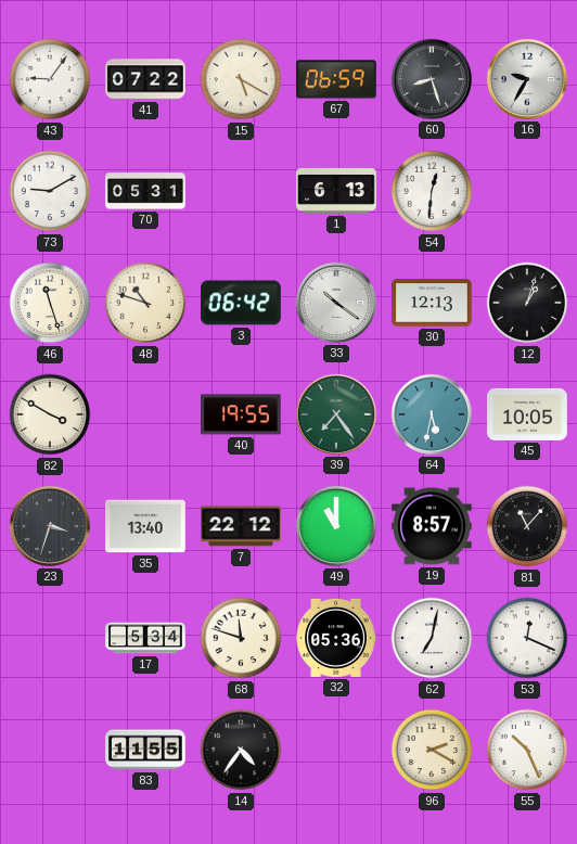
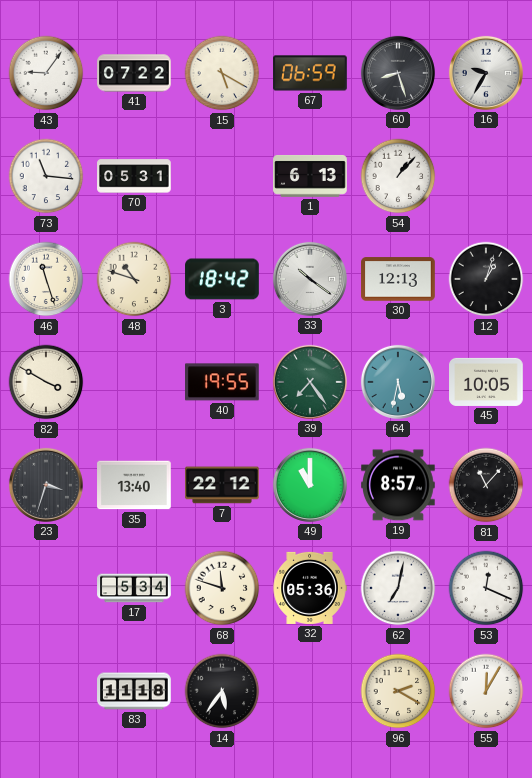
73: 9:10 -> 11:16 (46, 176)
54: 12:31 -> 1:07 (398, 176)
3: 06:42 -> 18:42 (222, 279)
83: 11:55 -> 11:18 (134, 691)
14: 4:36 -> 5:36 (222, 691)
55: 10:26 -> 12:05 (486, 691)
